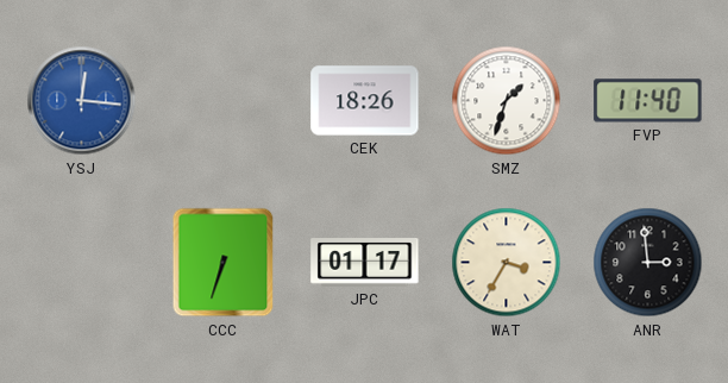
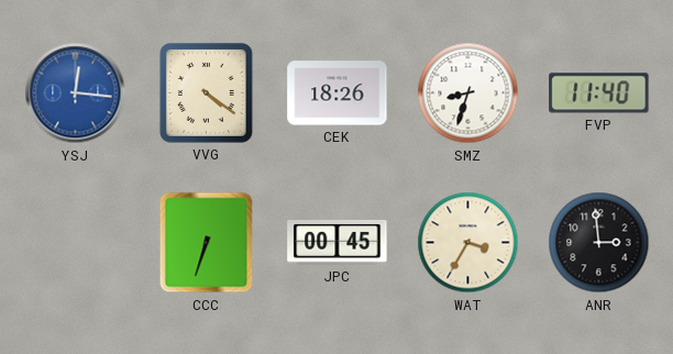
VVG: none -> 4:21 (206, 92)
SMZ: 1:33 -> 8:33 (468, 93)
JPC: 01:17 -> 00:45 (338, 243)
